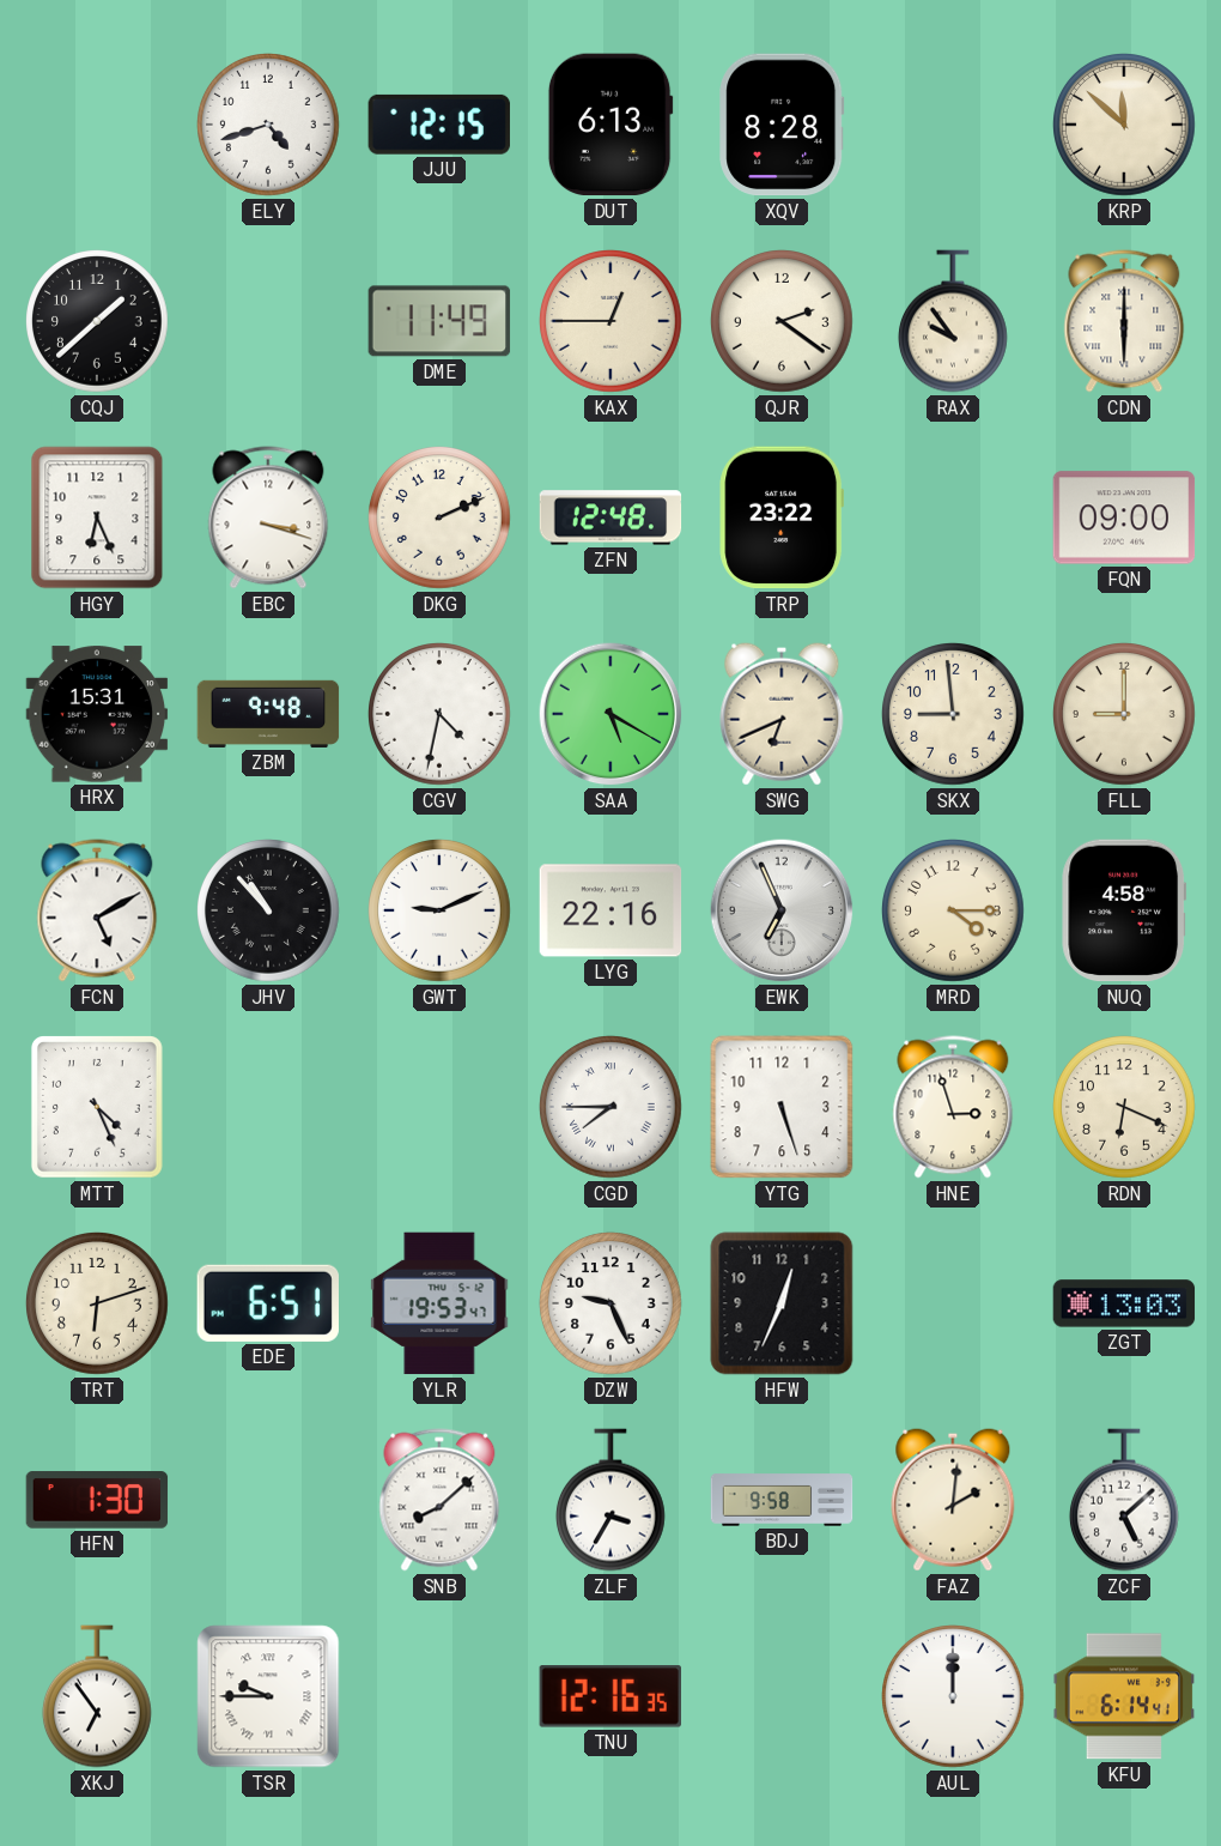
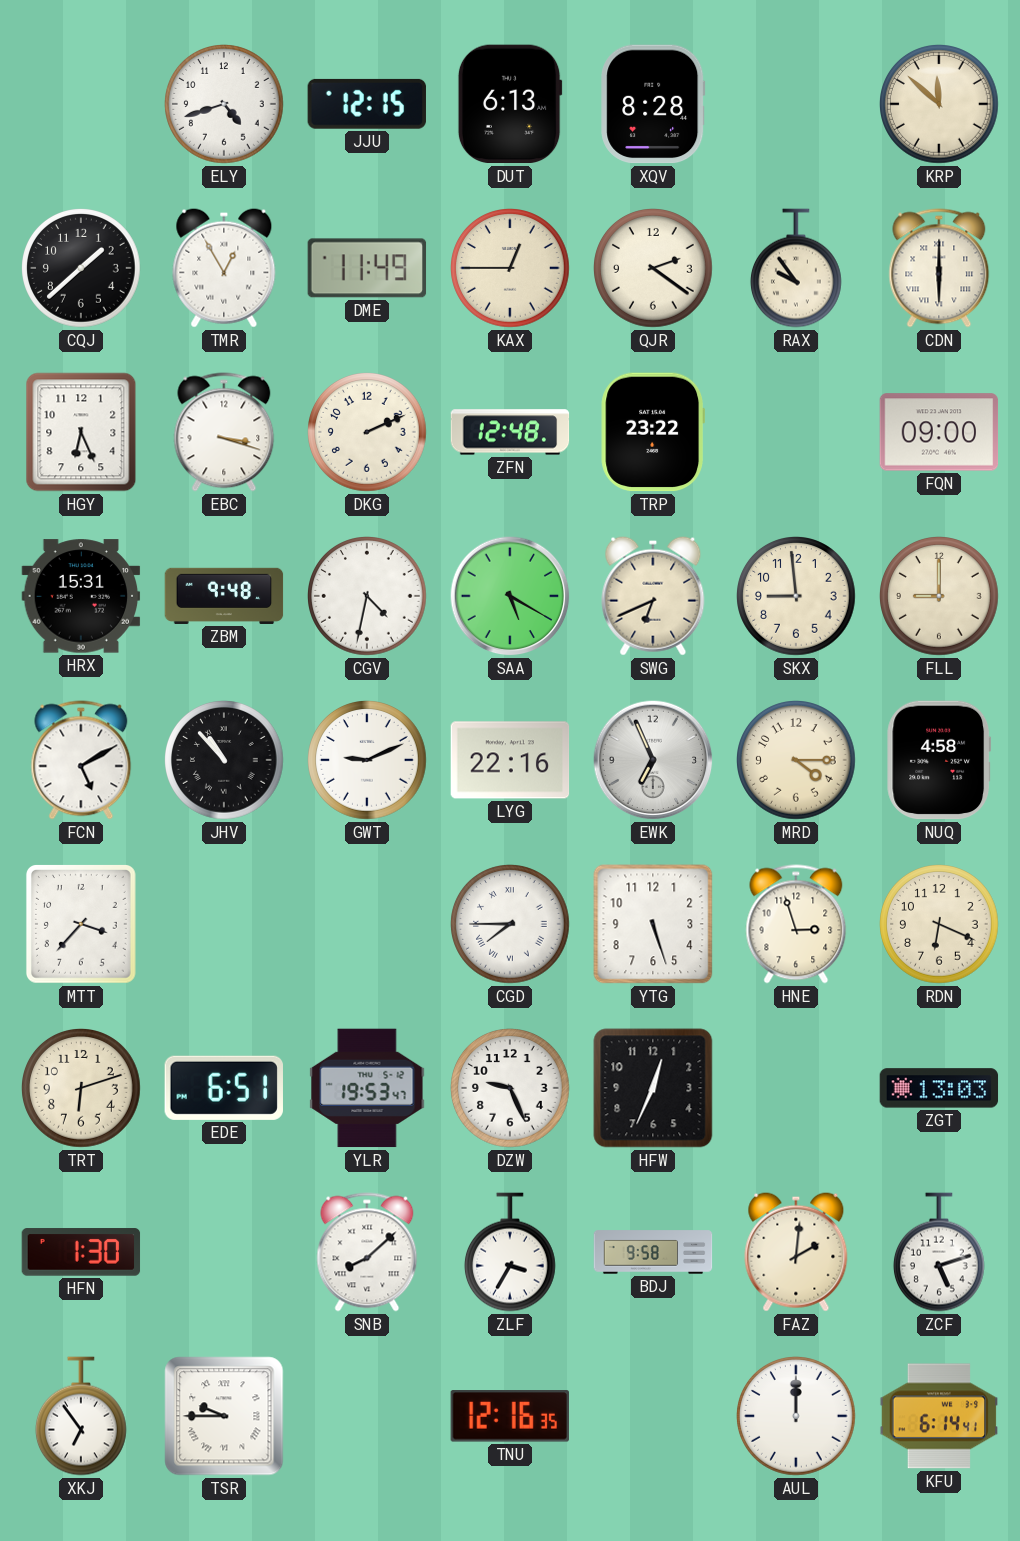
TMR: none -> 12:55 (224, 268)
MTT: 4:26 -> 3:37 (81, 925)
ZCF: 5:08 -> 5:12 (939, 1252)
